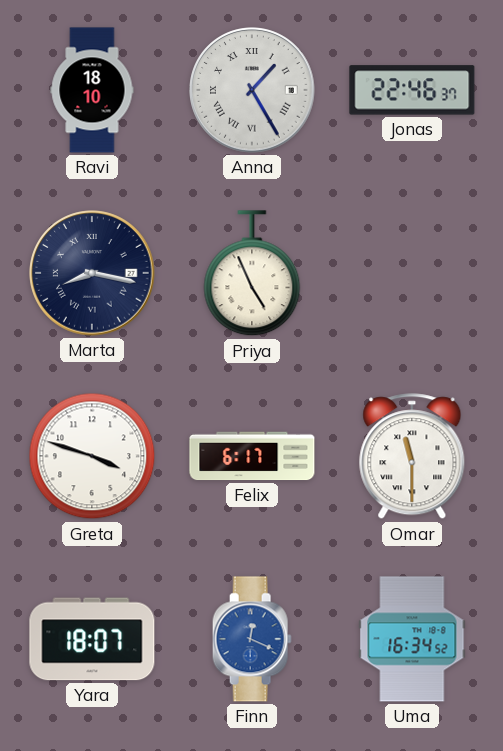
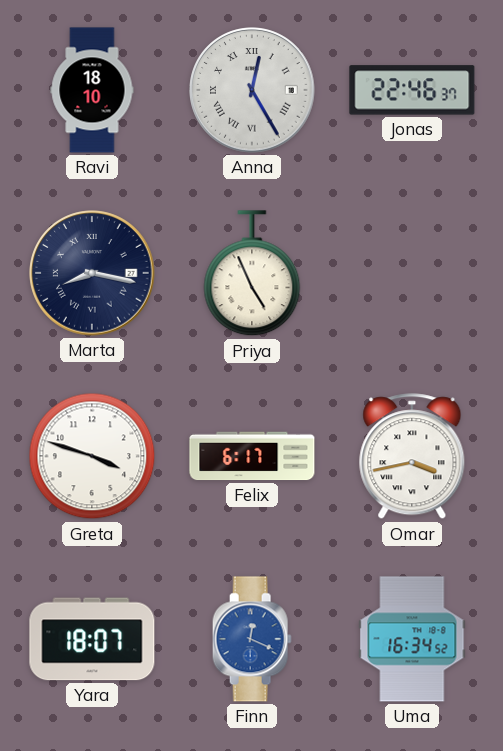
Anna: 1:25 -> 12:25 (252, 90)
Omar: 11:30 -> 3:43 (412, 457)
